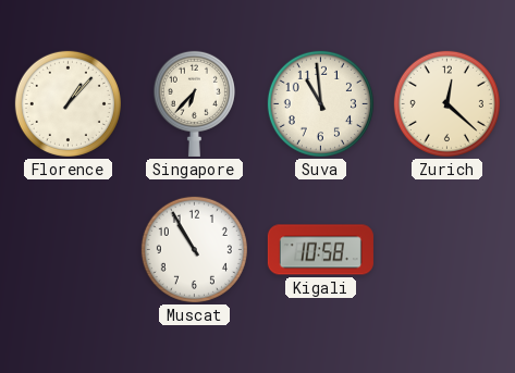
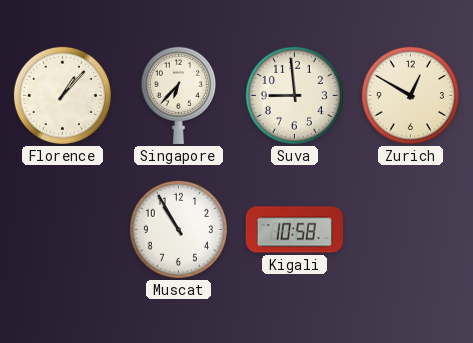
Suva: 10:59 -> 8:59 (294, 95)
Zurich: 12:22 -> 12:50 (410, 95)
